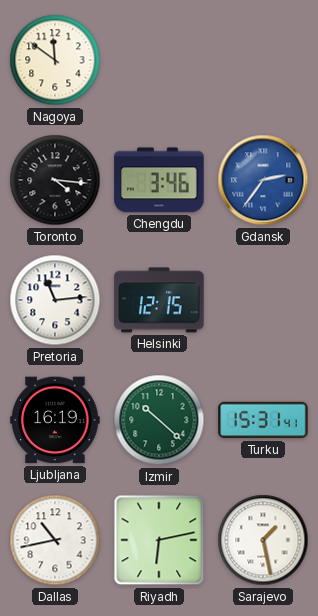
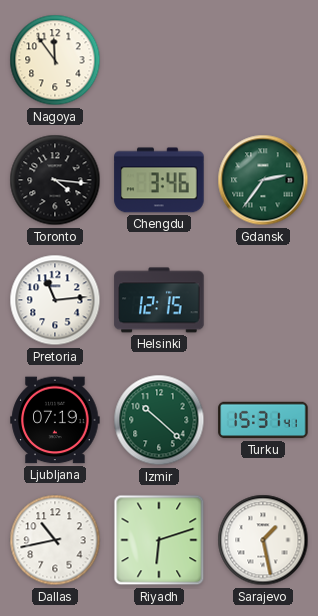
Nagoya: 11:51 -> 11:54 (55, 60)
Gdansk dial: blue -> green (263, 180)
Ljubljana: 16:19 -> 07:19 (55, 420)
Riyadh: 6:13 -> 6:12 (159, 540)
